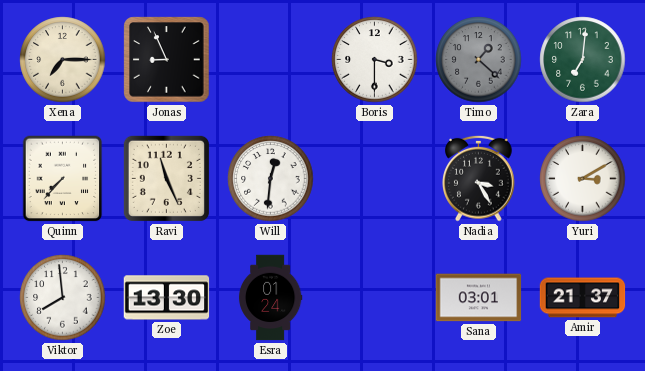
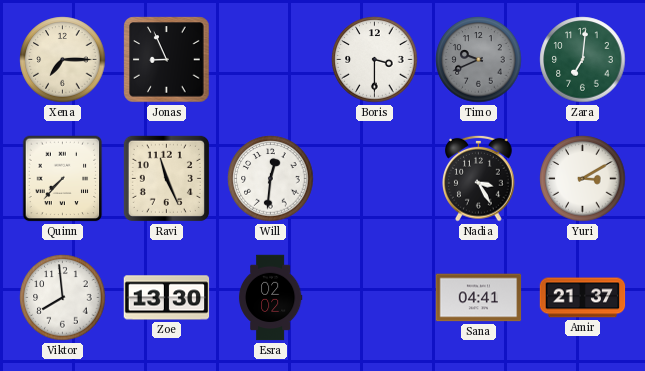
Timo: 1:22 -> 9:41 (479, 60)
Esra: 01:24 -> 02:02 (270, 298)
Sana: 03:01 -> 04:41 (479, 298)
